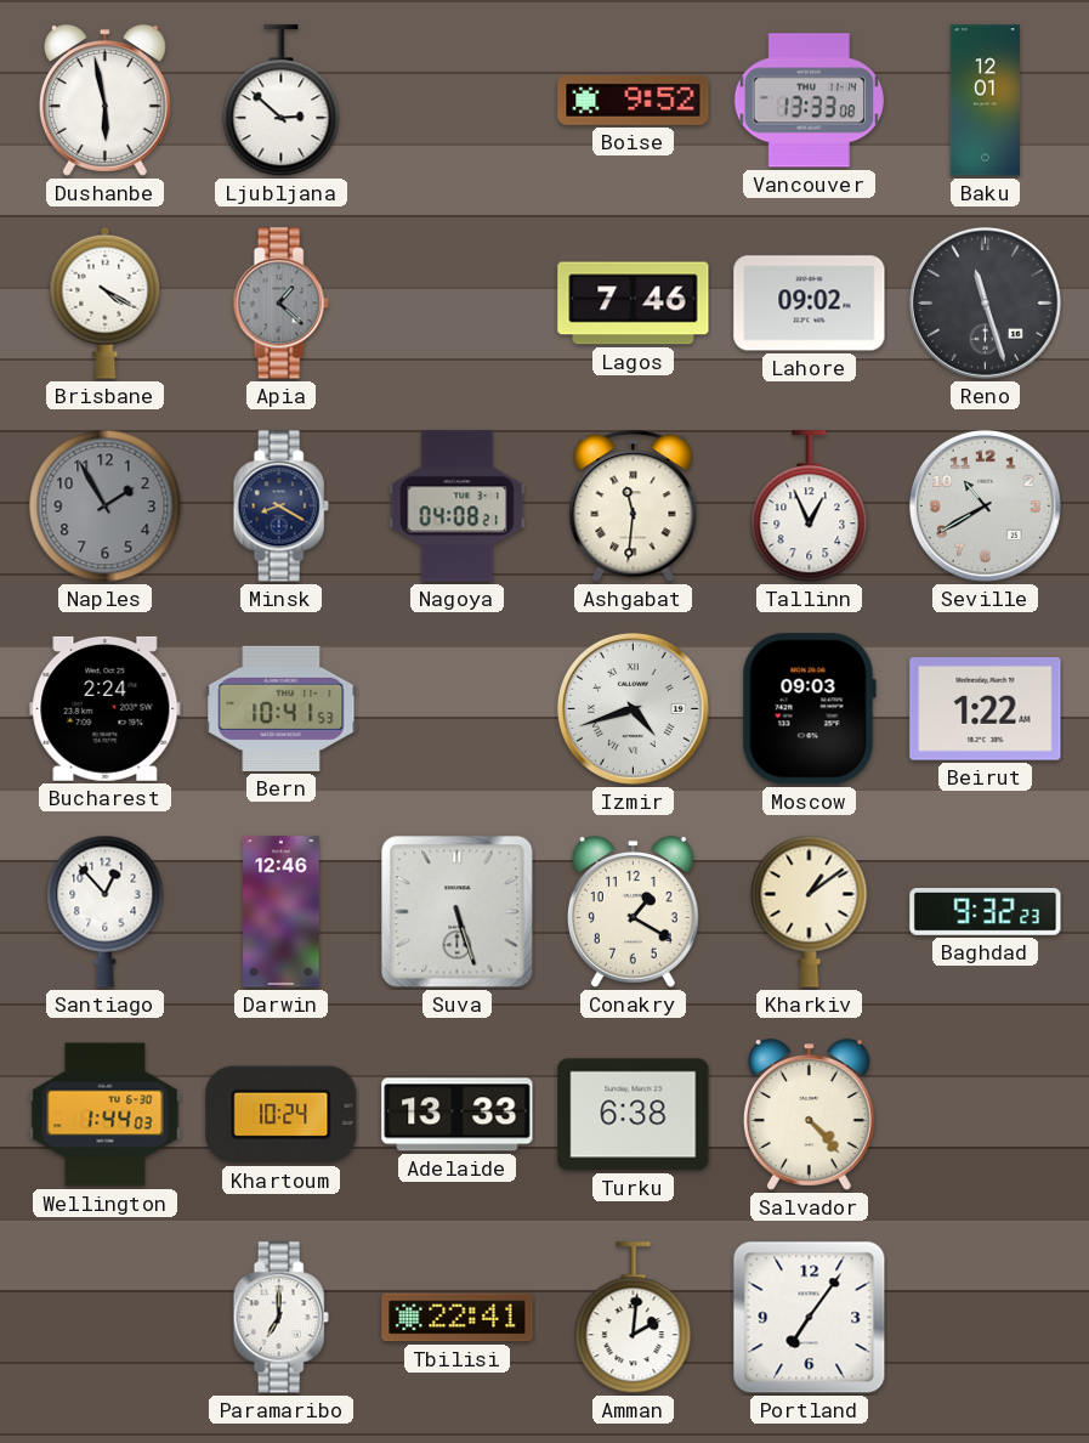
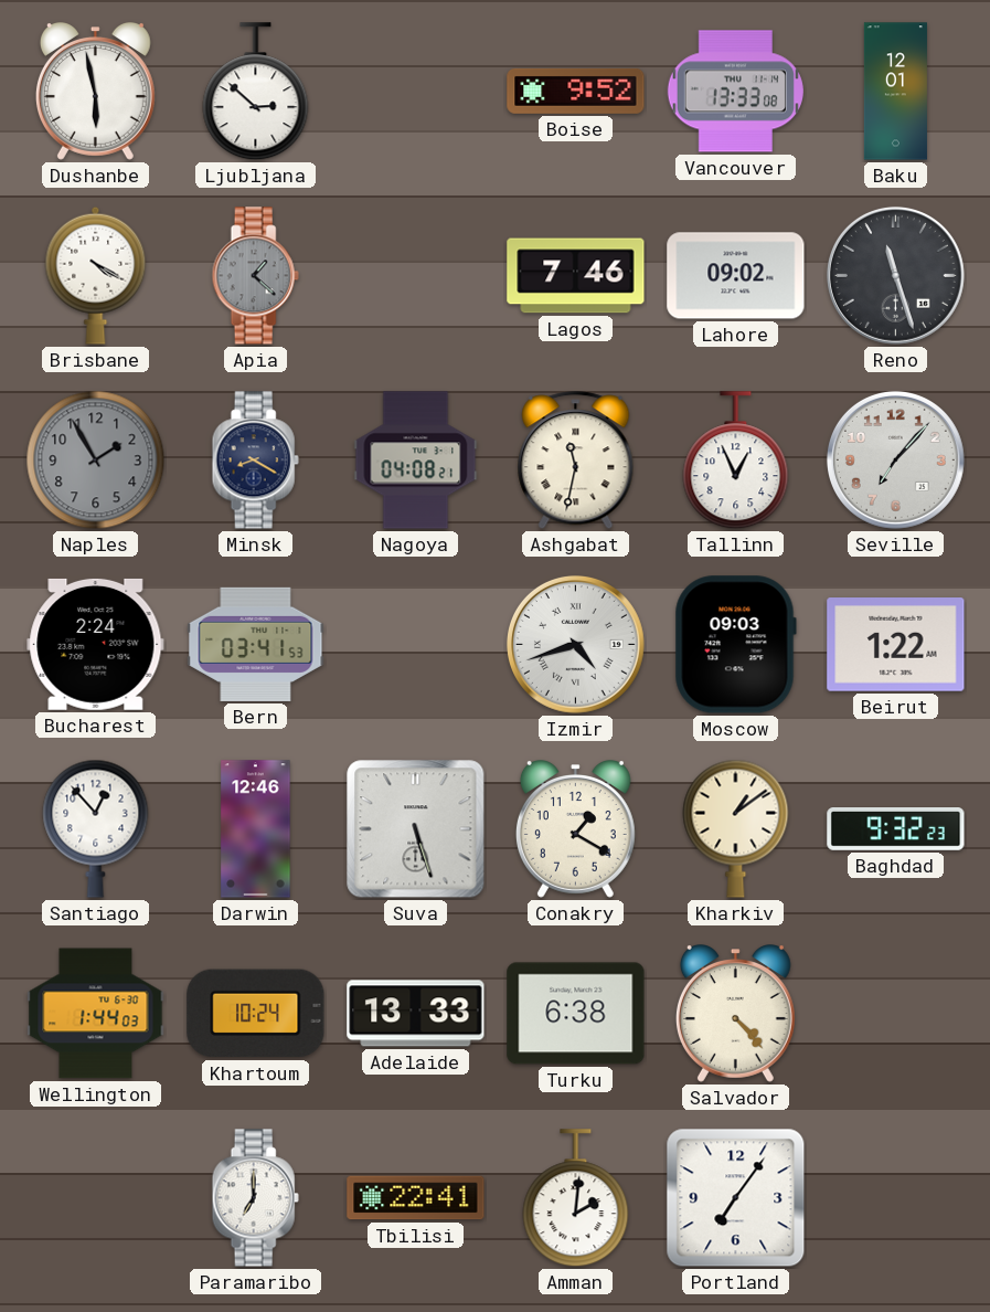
Ashgabat: 11:31 -> 11:32 (576, 461)
Seville: 10:40 -> 7:07 (895, 459)
Bern: 10:41 -> 03:41 (256, 644)
